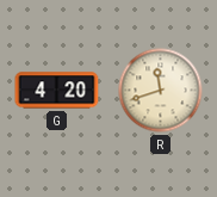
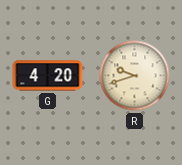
R: 11:42 -> 9:42 (135, 76)
